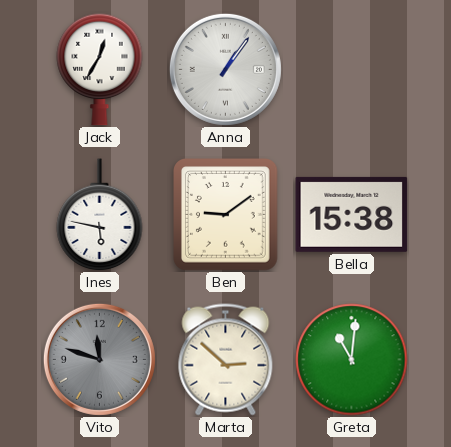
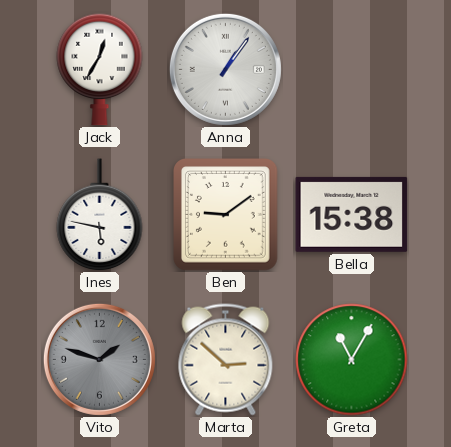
Vito: 11:48 -> 1:48 (99, 359)
Greta: 11:01 -> 11:05 (352, 360)
